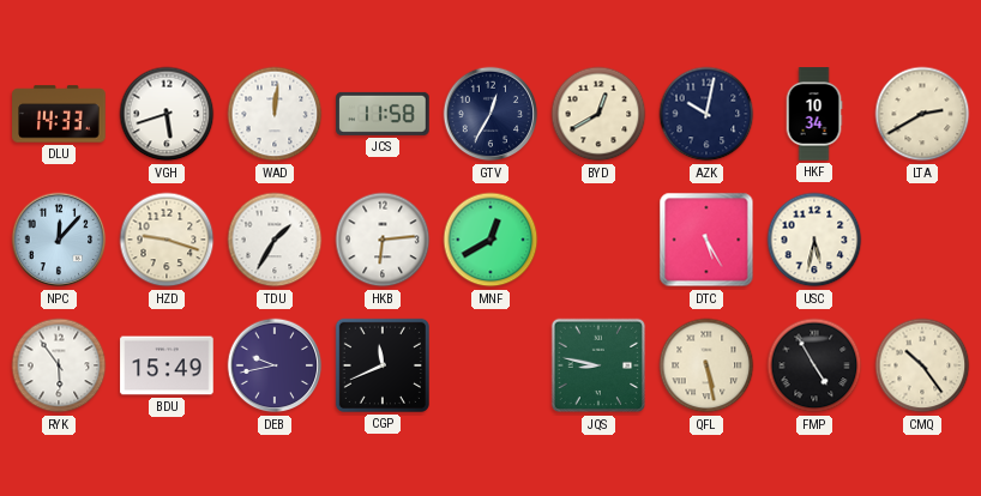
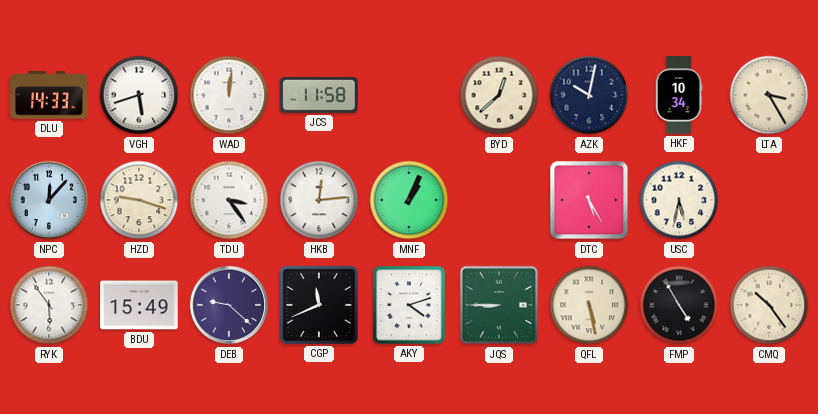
GTV: 12:35 -> none (490, 114)
BYD: 12:40 -> 12:38 (499, 95)
LTA: 2:40 -> 3:25 (769, 95)
TDU: 1:35 -> 3:24 (229, 200)
HKB: 6:14 -> 12:14 (319, 200)
MNF: 12:40 -> 1:04 (409, 200)
DEB: 9:43 -> 9:22 (229, 305)
AKY: none -> 4:12 (409, 305)
JQS: 8:47 -> 8:45 (499, 305)
